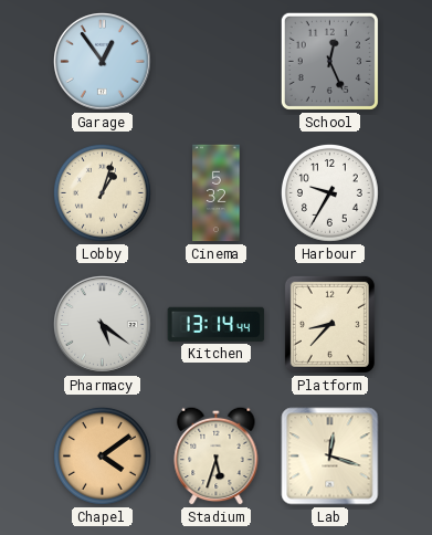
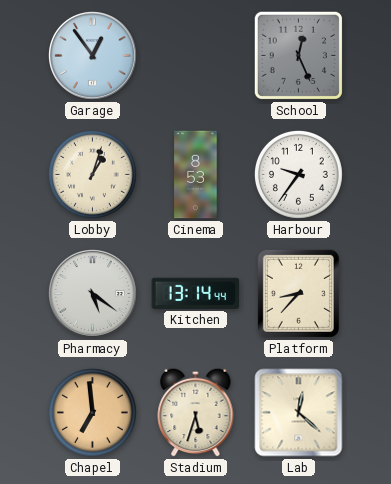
Cinema: 5:32 -> 8:53 (196, 175)
Harbour: 9:35 -> 9:36 (299, 175)
Chapel: 4:09 -> 6:59 (93, 413)
Lab: 12:18 -> 12:22 (299, 413)
